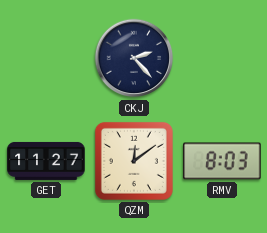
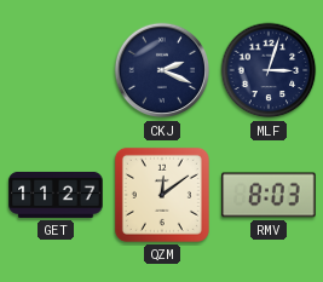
CKJ: 2:23 -> 2:19 (162, 70)
MLF: none -> 3:03 (269, 70)
